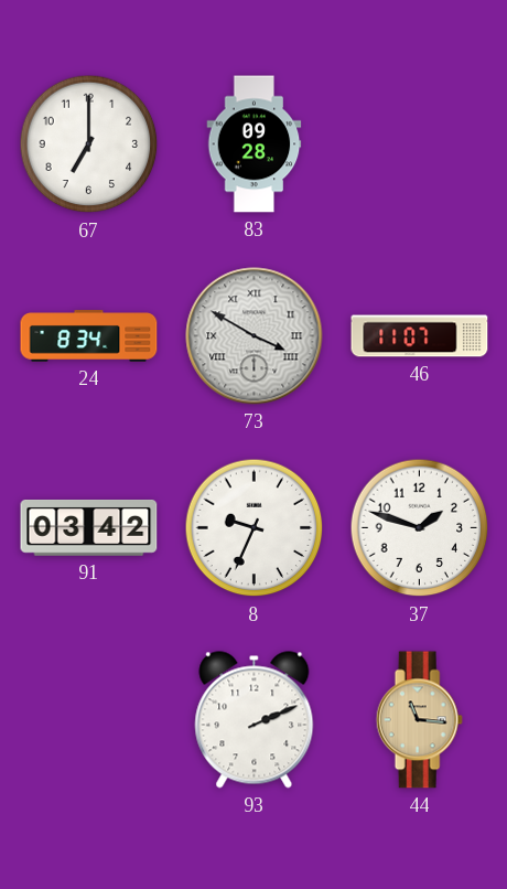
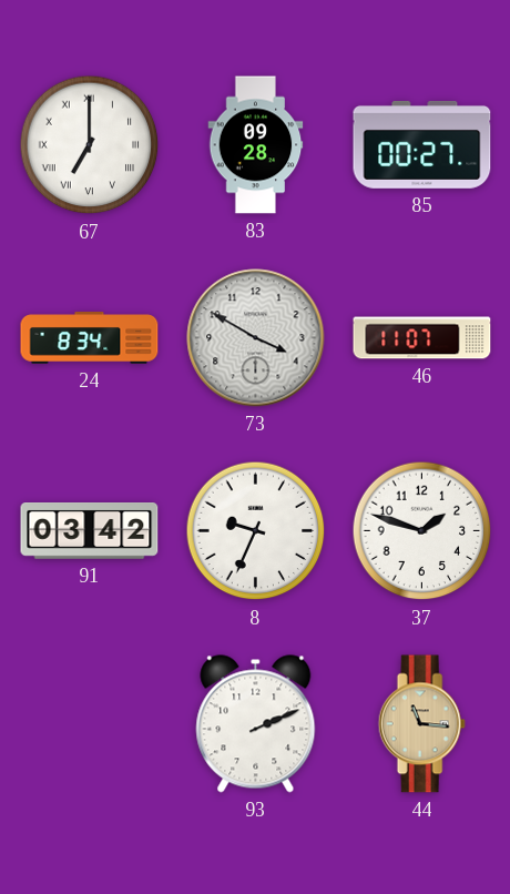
67 numerals: Arabic -> Roman (90, 145)
85: none -> 00:27 (422, 144)
73 numerals: Roman -> Arabic (256, 338)
